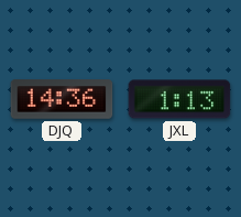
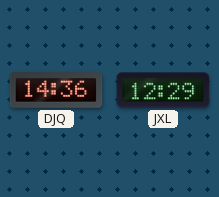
JXL: 1:13 -> 12:29 (163, 90)
